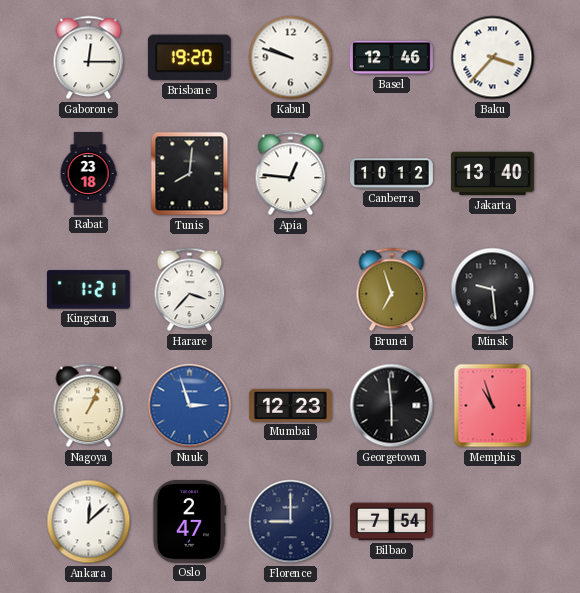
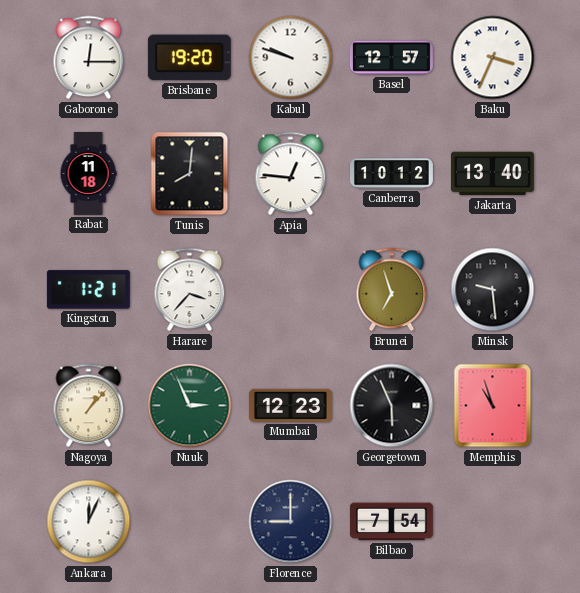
Basel: 12:46 -> 12:57 (392, 58)
Baku: 3:37 -> 3:34 (493, 58)
Rabat: 23:18 -> 11:18 (88, 174)
Nagoya: 1:04 -> 1:07 (89, 406)
Nuuk: 2:57 -> 2:56 (190, 406)
Nuuk dial: blue -> green (190, 406)
Georgetown: 5:59 -> 5:56 (392, 406)
Ankara: 12:08 -> 12:04 (89, 522)
Oslo: 2:47 -> none (189, 521)
